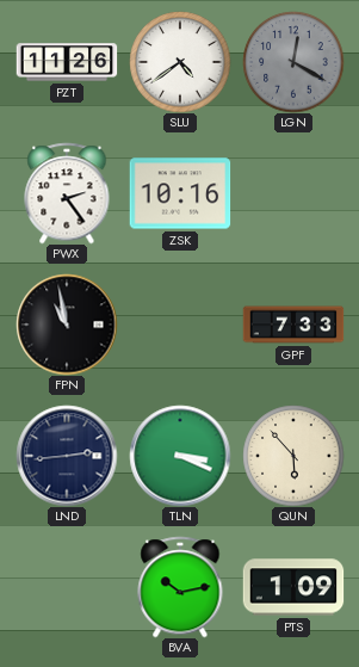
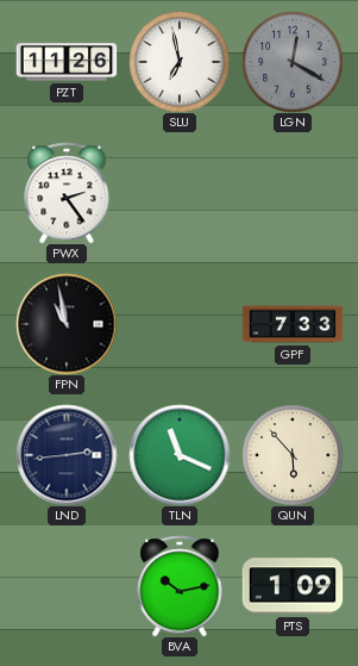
SLU: 4:39 -> 6:58 (180, 62)
ZSK: 10:16 -> none (180, 193)
TLN: 3:19 -> 11:19 (180, 455)
